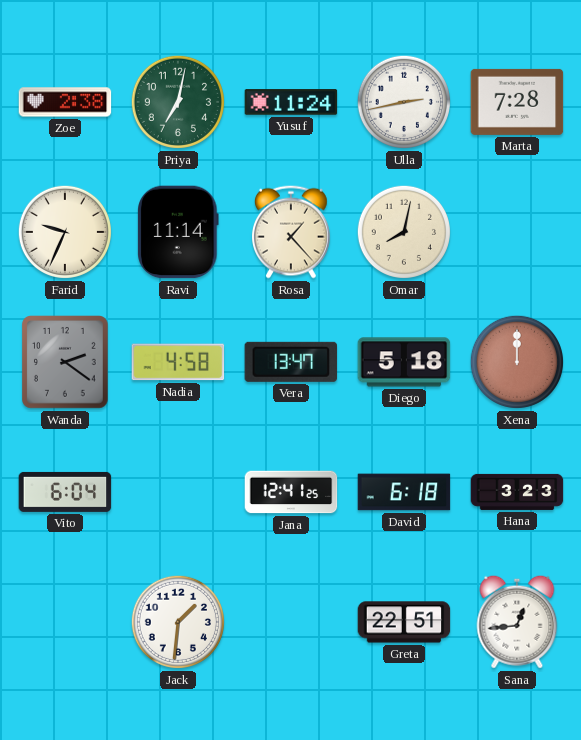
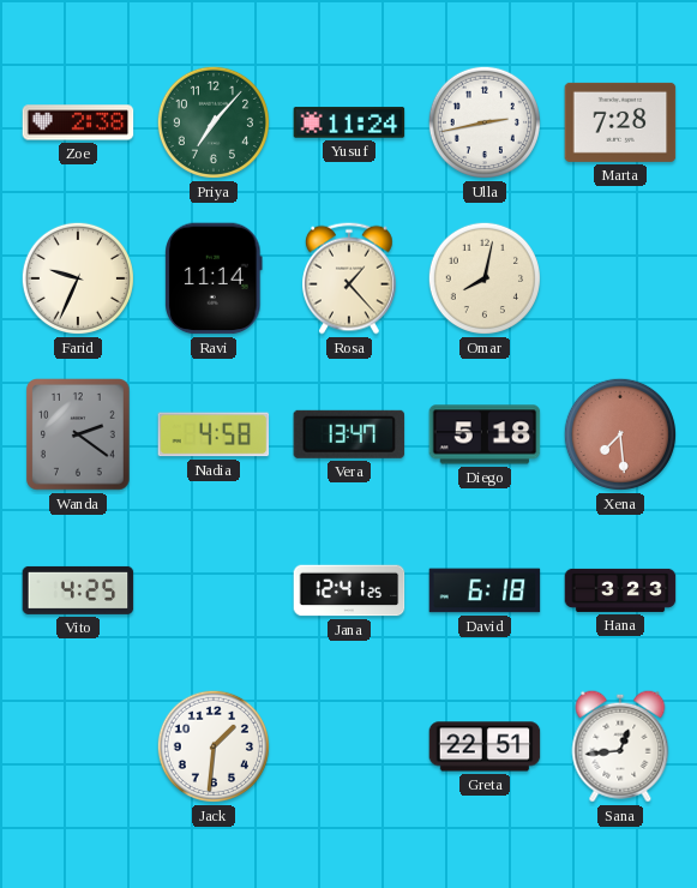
Priya: 7:02 -> 7:07 (214, 122)
Xena: 12:00 -> 7:29 (620, 434)
Vito: 6:04 -> 4:25 (78, 590)
